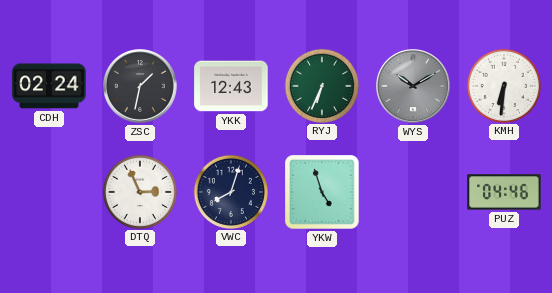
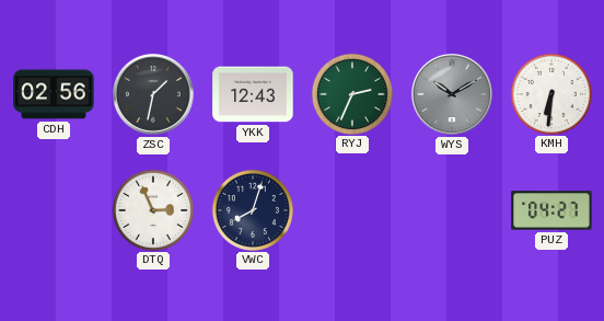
CDH: 02:24 -> 02:56 (54, 94)
RYJ: 6:34 -> 2:34 (351, 93)
YKW: 4:57 -> none (322, 192)
PUZ: 04:46 -> 04:27 (551, 210)
